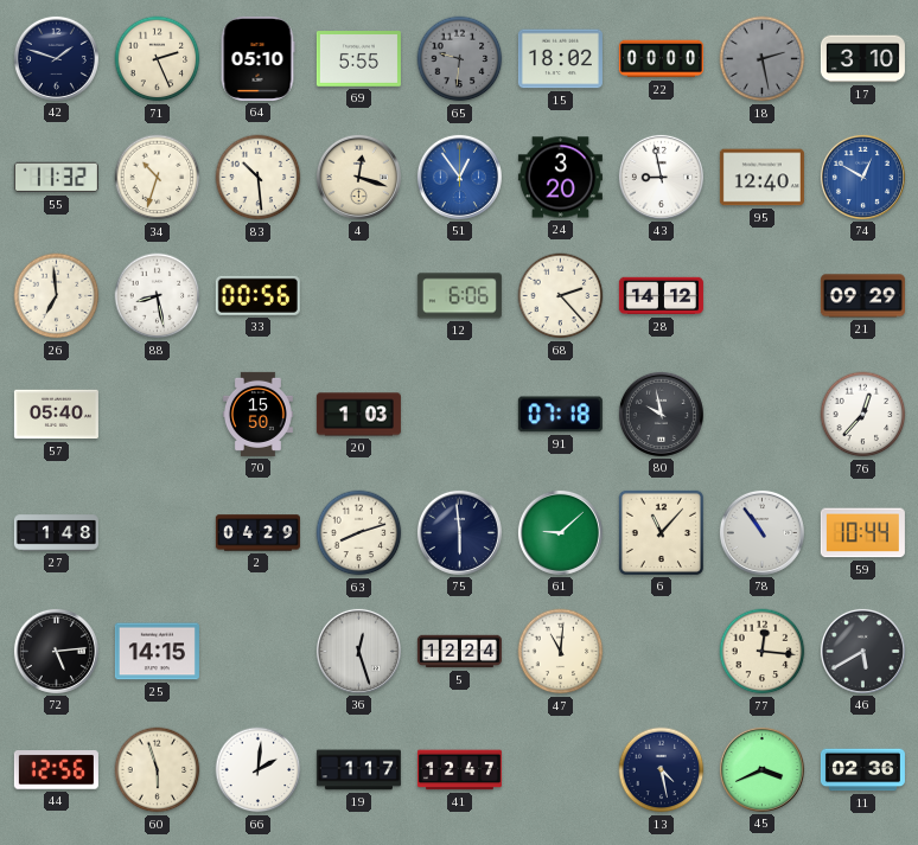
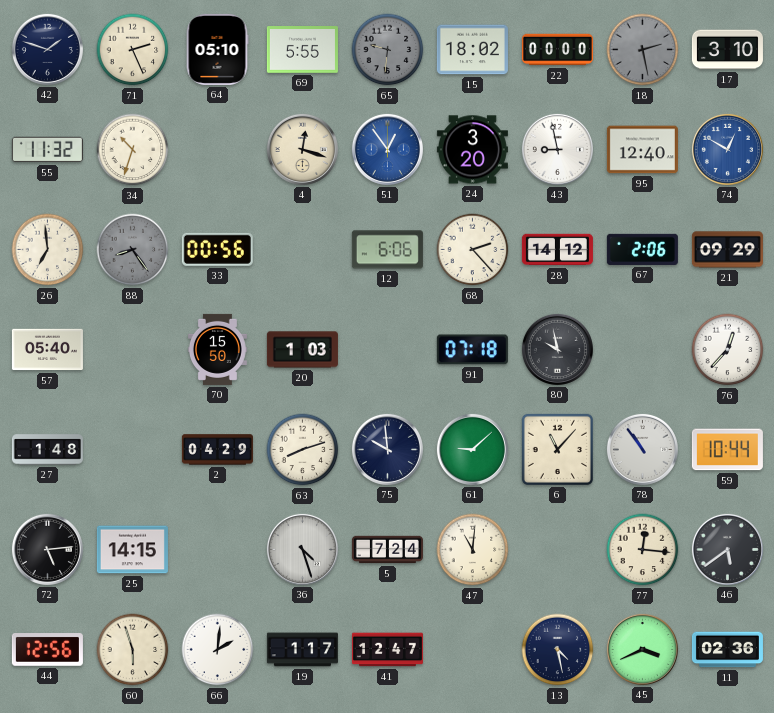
83: 10:29 -> none (259, 178)
88: 8:28 -> 8:24 (133, 250)
88 dial: white -> grey (133, 250)
67: none -> 2:06 (642, 249)
75: 5:59 -> 9:59 (387, 449)
36: 12:27 -> 4:27 (302, 549)
5: 12:24 -> 7:24 (387, 550)
46: 5:40 -> 5:39 (727, 549)
